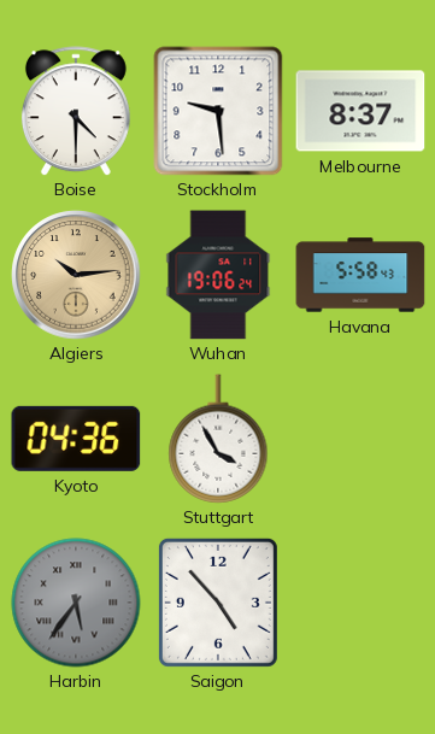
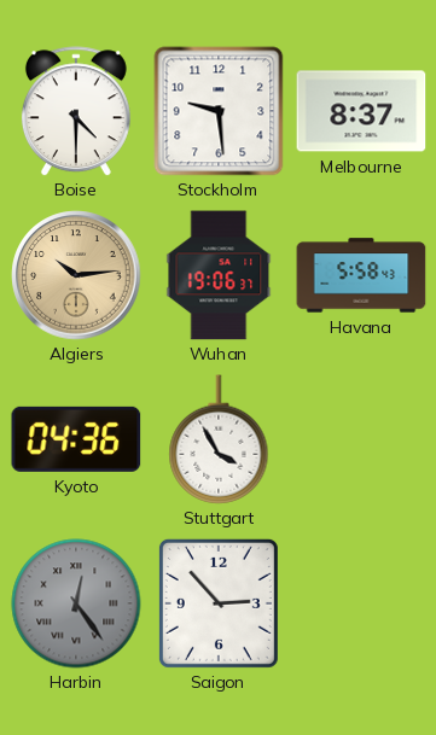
Wuhan: 19:06:24 -> 19:06:37 (219, 275)
Harbin: 5:36 -> 12:24 (76, 603)
Saigon: 4:53 -> 2:53 (219, 603)
